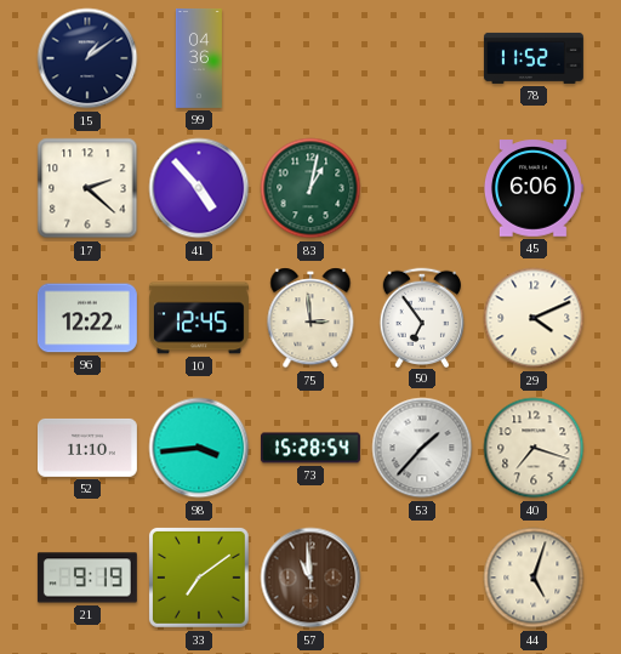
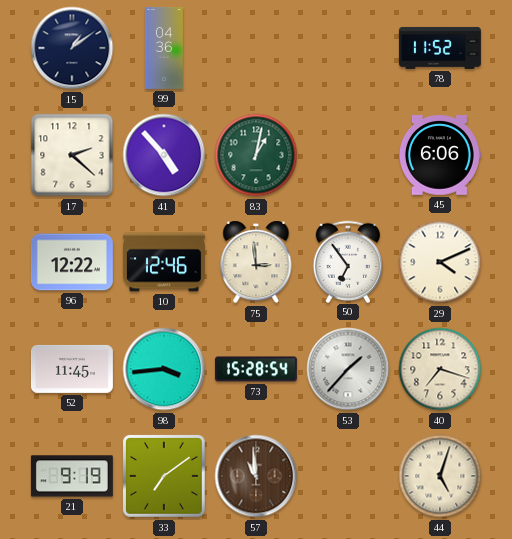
10: 12:45 -> 12:46 (164, 262)
52: 11:10 -> 11:45 (72, 369)
